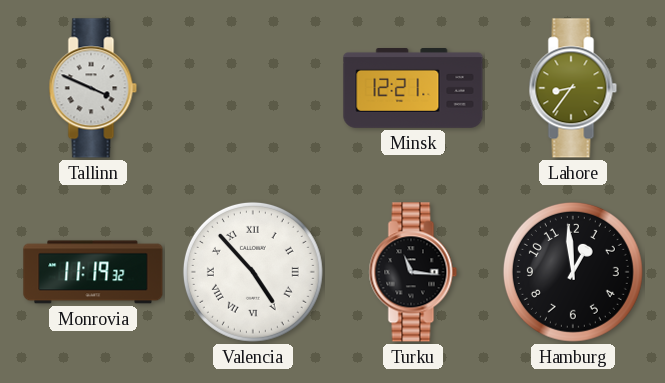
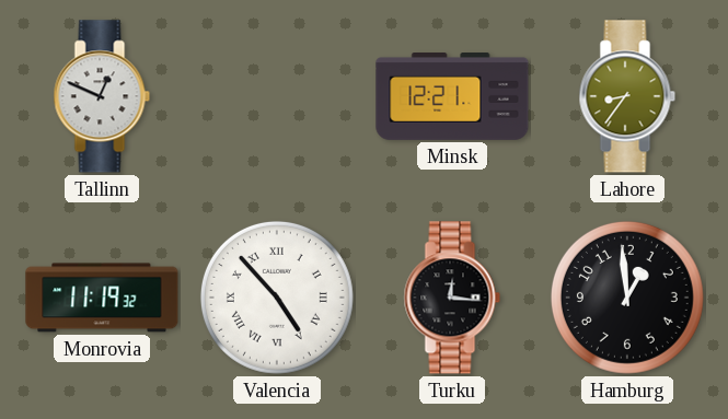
Tallinn: 3:49 -> 12:49 (102, 96)
Turku: 11:16 -> 12:16 (452, 298)
